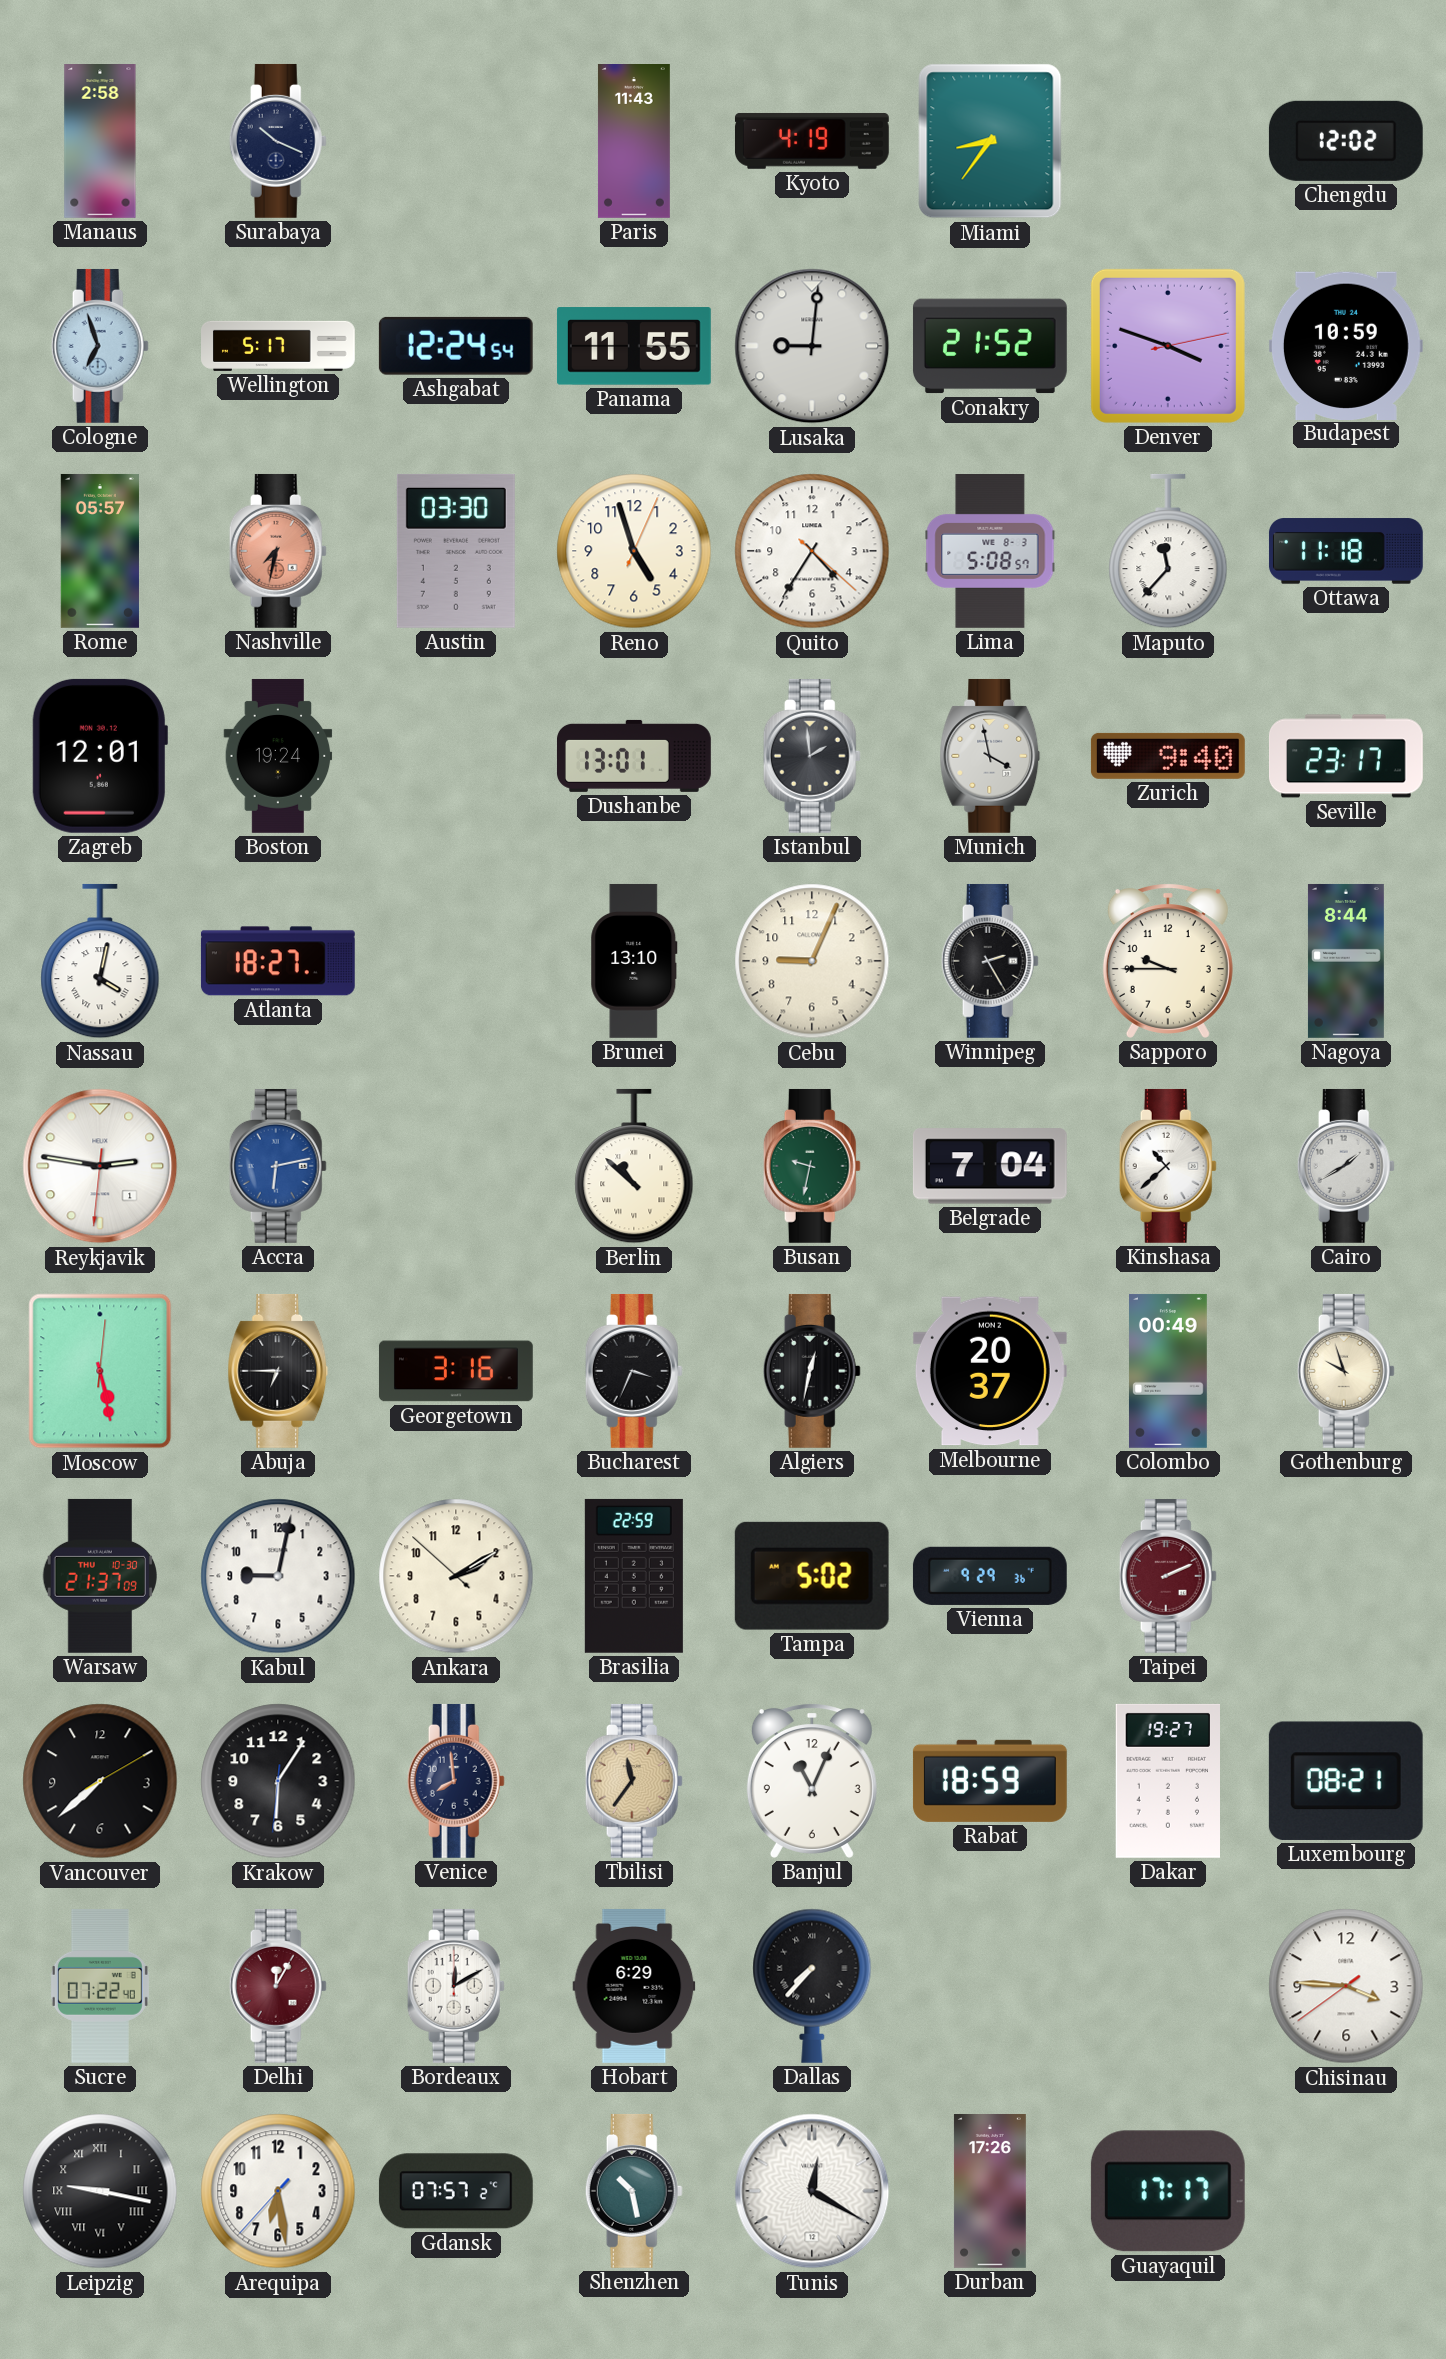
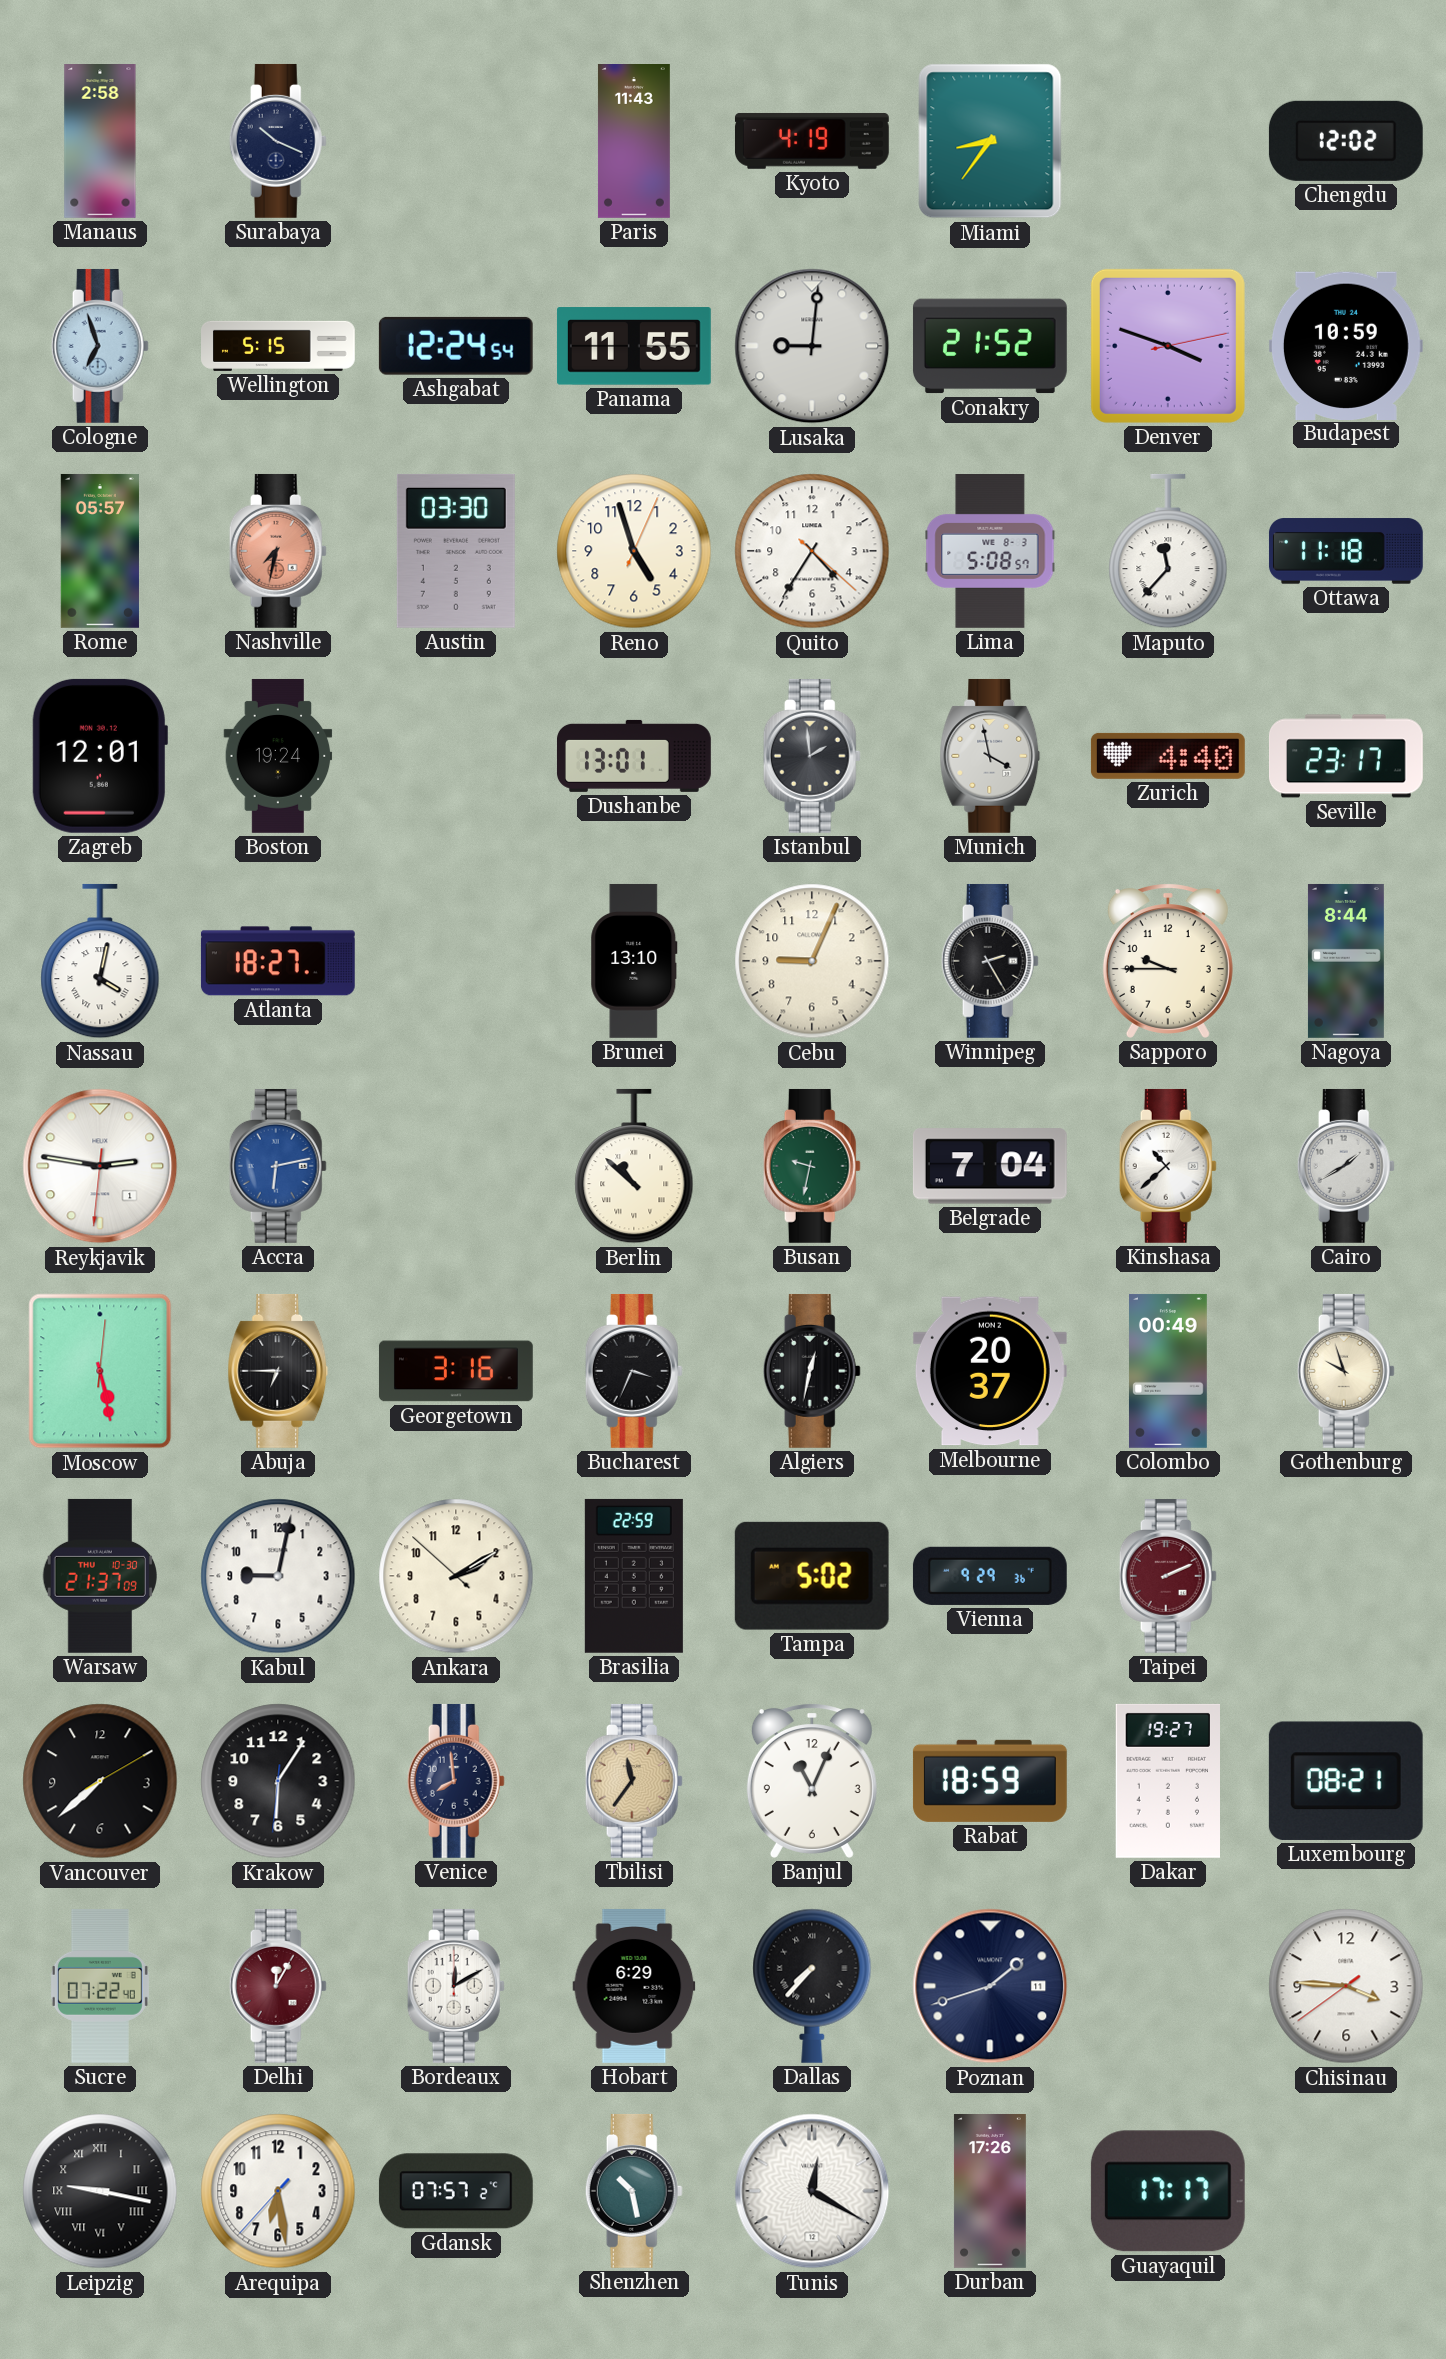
Wellington: 5:17 -> 5:15 (279, 346)
Zurich: 9:40 -> 4:40 (1168, 756)
Poznan: none -> 1:42 (990, 1986)
